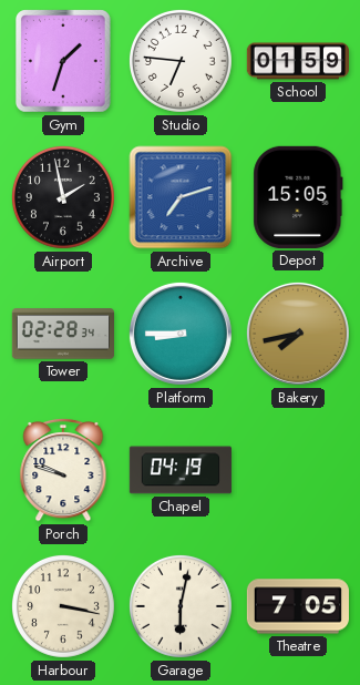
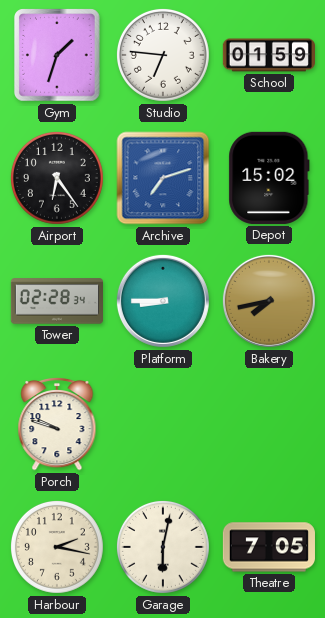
Airport: 1:58 -> 6:24 (57, 178)
Depot: 15:05 -> 15:02 (269, 178)
Chapel: 04:19 -> none (181, 470)
Harbour: 3:17 -> 2:17 (57, 547)
